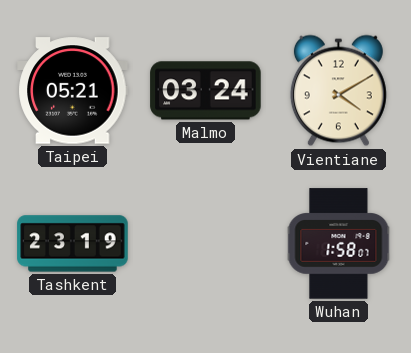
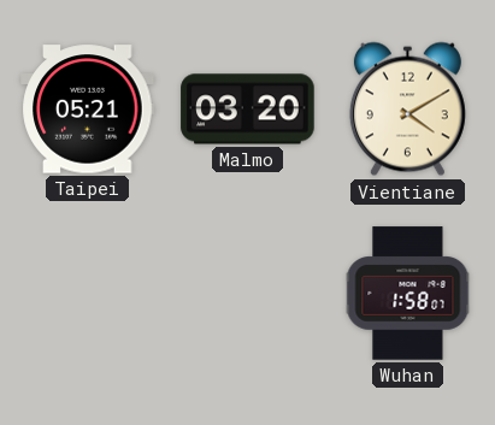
Malmo: 03:24 -> 03:20 (248, 110)
Tashkent: 23:19 -> none (73, 244)
